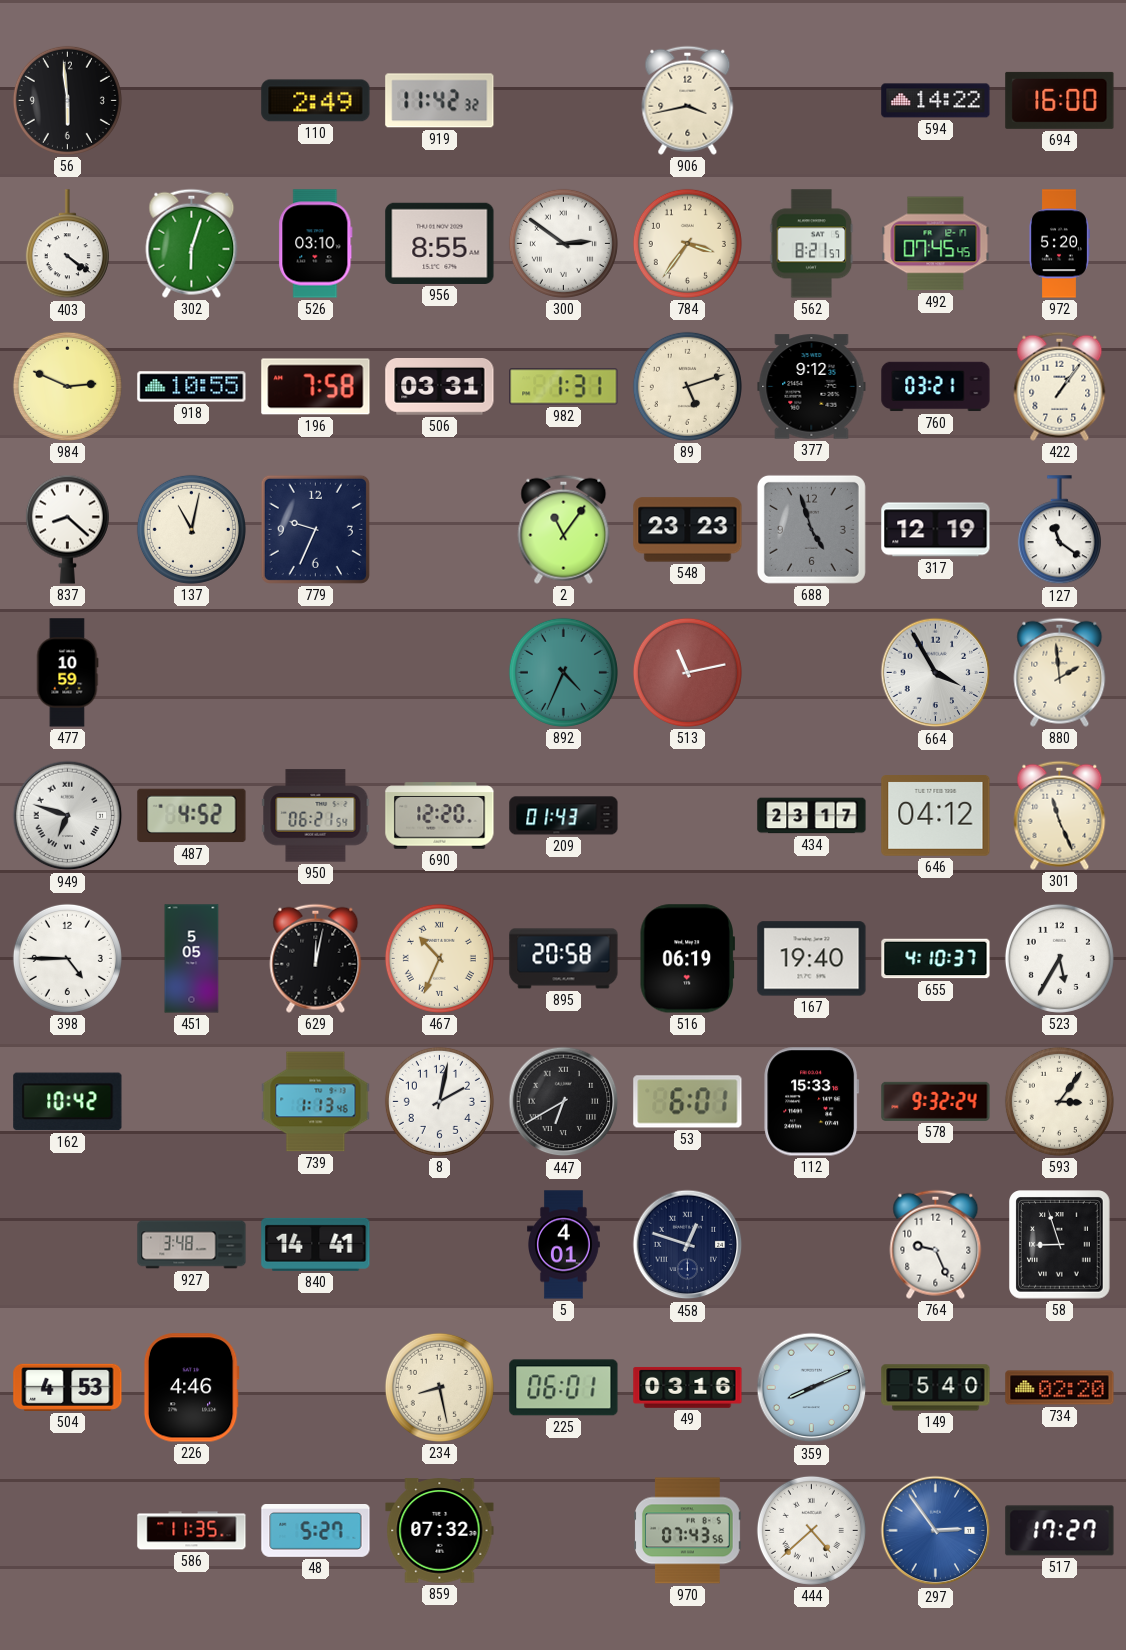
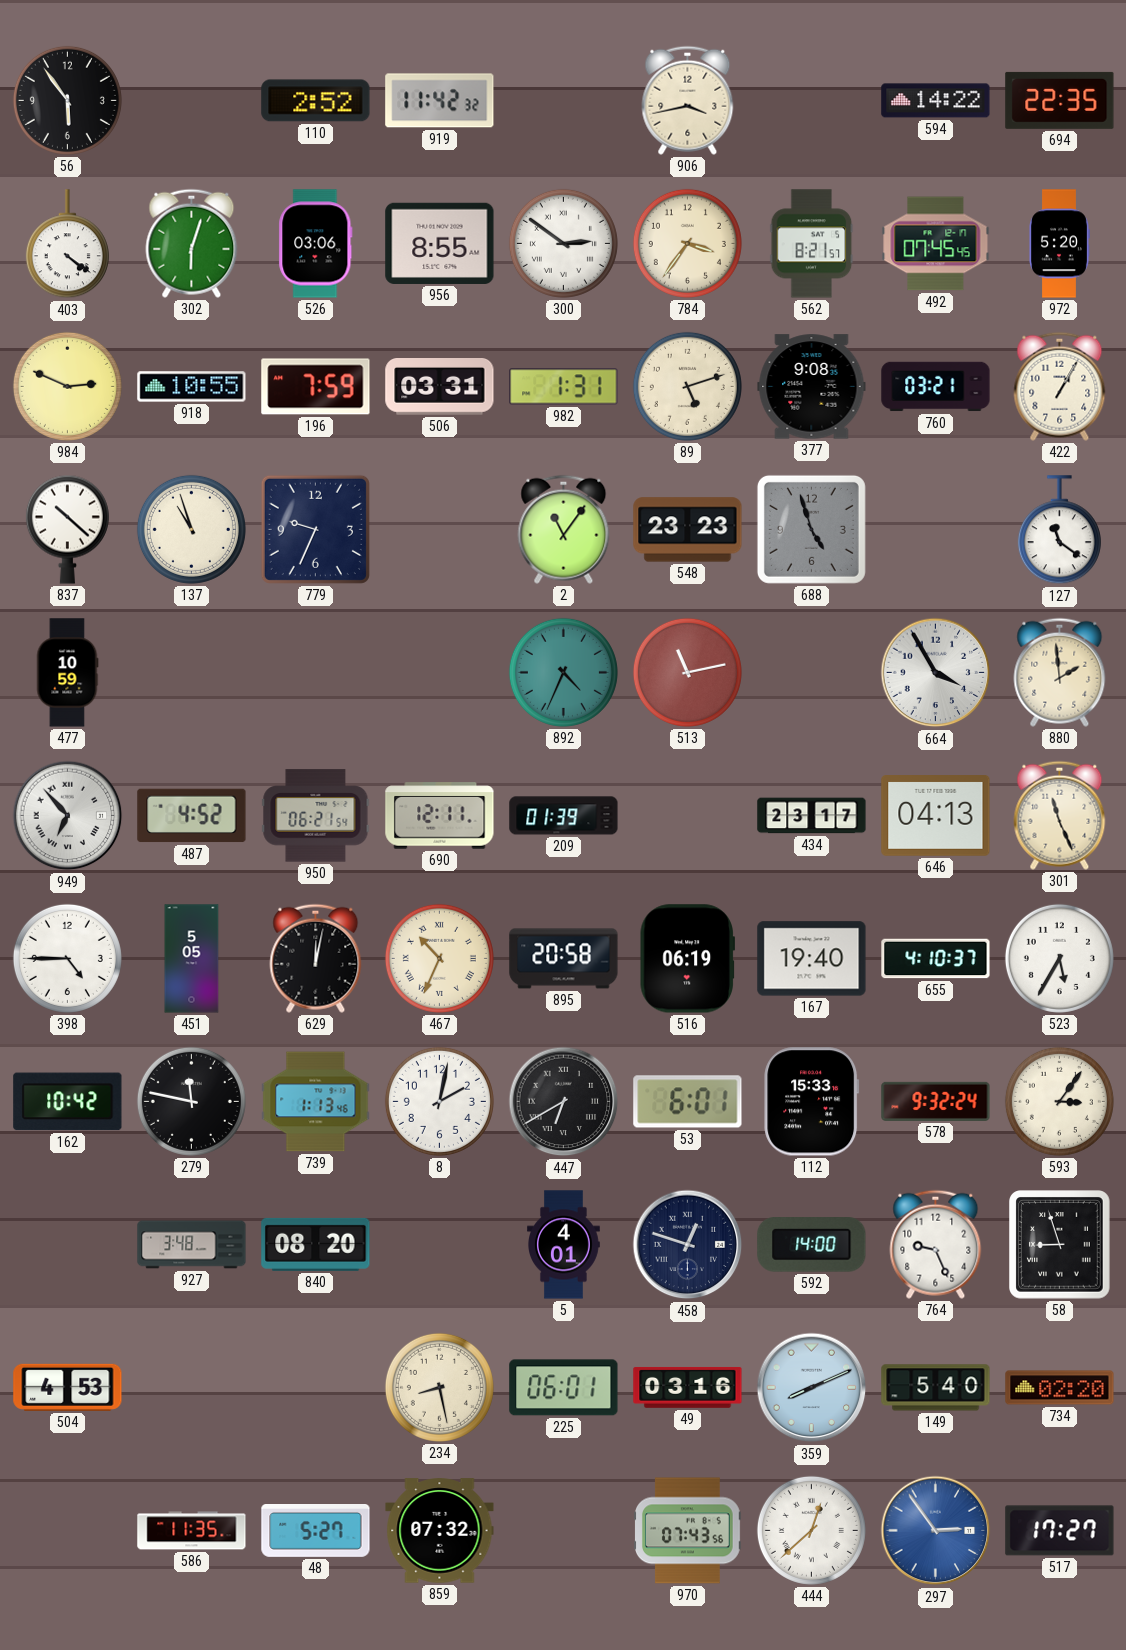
56: 5:59 -> 5:54 (67, 100)
110: 2:49 -> 2:52 (316, 101)
694: 16:00 -> 22:35 (1060, 100)
526: 03:10 -> 03:06 (316, 244)
196: 7:58 -> 7:59 (316, 387)
377: 9:12 -> 9:08 (812, 387)
422: 1:06 -> 1:05 (1060, 386)
837: 8:22 -> 10:22 (67, 529)
137: 11:02 -> 10:57 (191, 529)
317: 12:19 -> none (936, 530)
949: 6:48 -> 6:53 (68, 816)
690: 12:20 -> 12:11 (440, 816)
209: 01:43 -> 01:39 (564, 816)
646: 04:12 -> 04:13 (936, 816)
279: none -> 11:47 (191, 1101)
840: 14:41 -> 08:20 (316, 1244)
592: none -> 14:00 (812, 1245)
226: 4:46 -> none (191, 1388)
444: 4:38 -> 12:38 (811, 1530)
